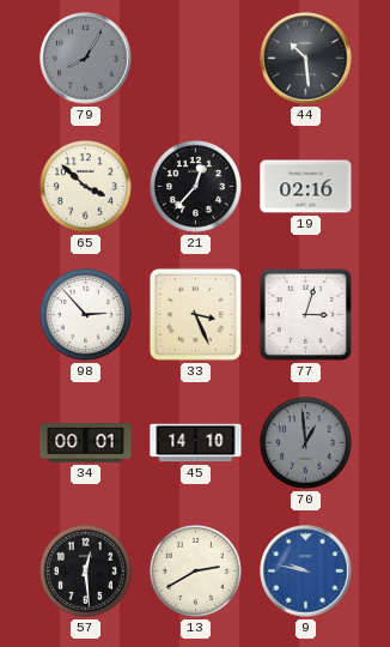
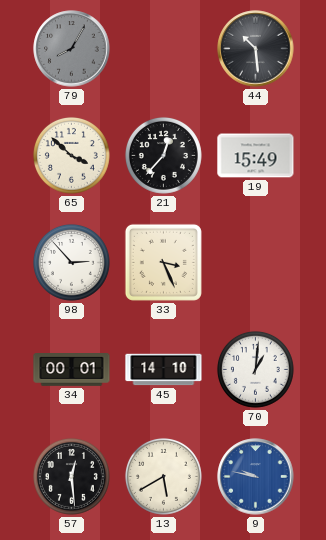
19: 02:16 -> 15:49 (256, 156)
77: 3:03 -> none (305, 314)
70: 12:59 -> 1:01 (255, 369)
70 dial: grey -> white (255, 369)
13: 2:40 -> 5:40 (163, 476)
